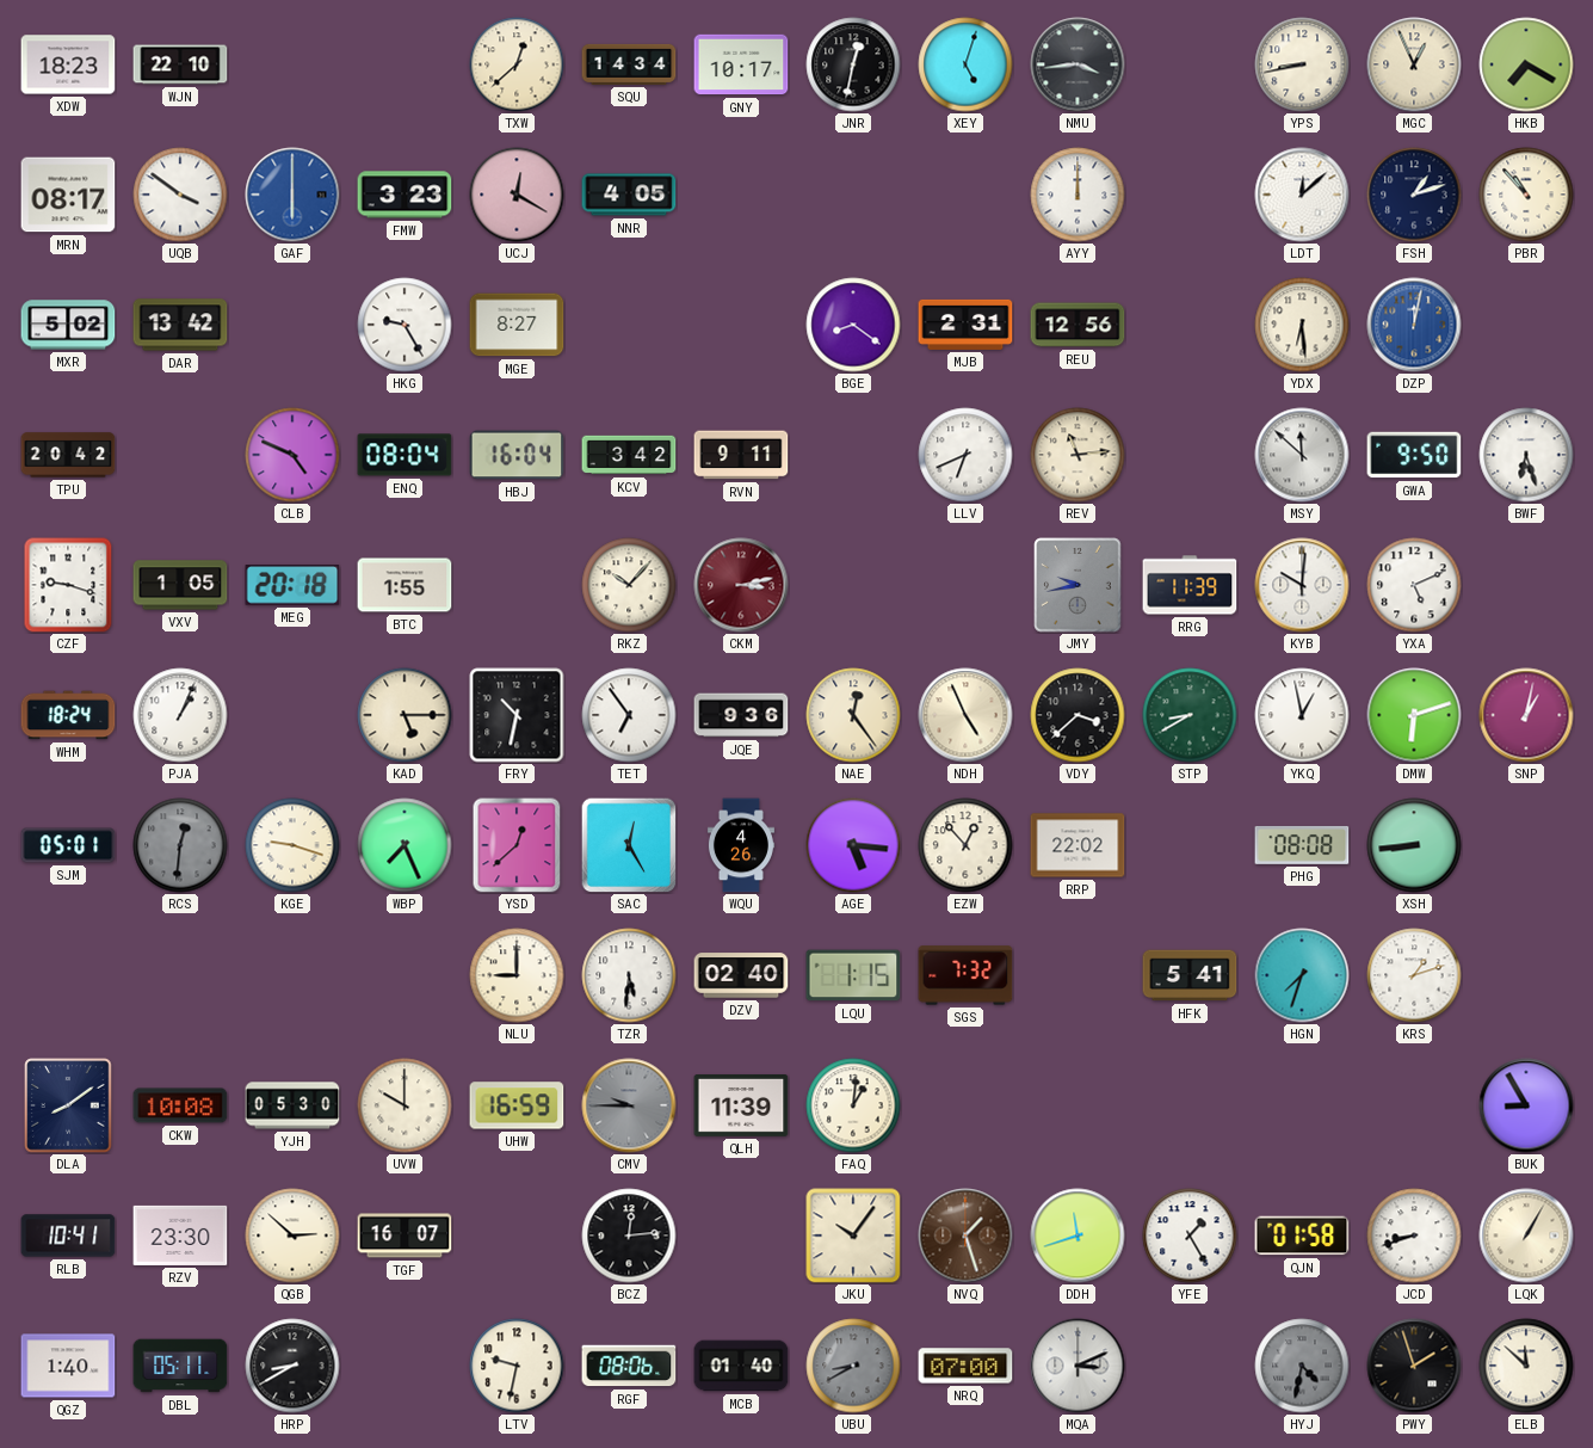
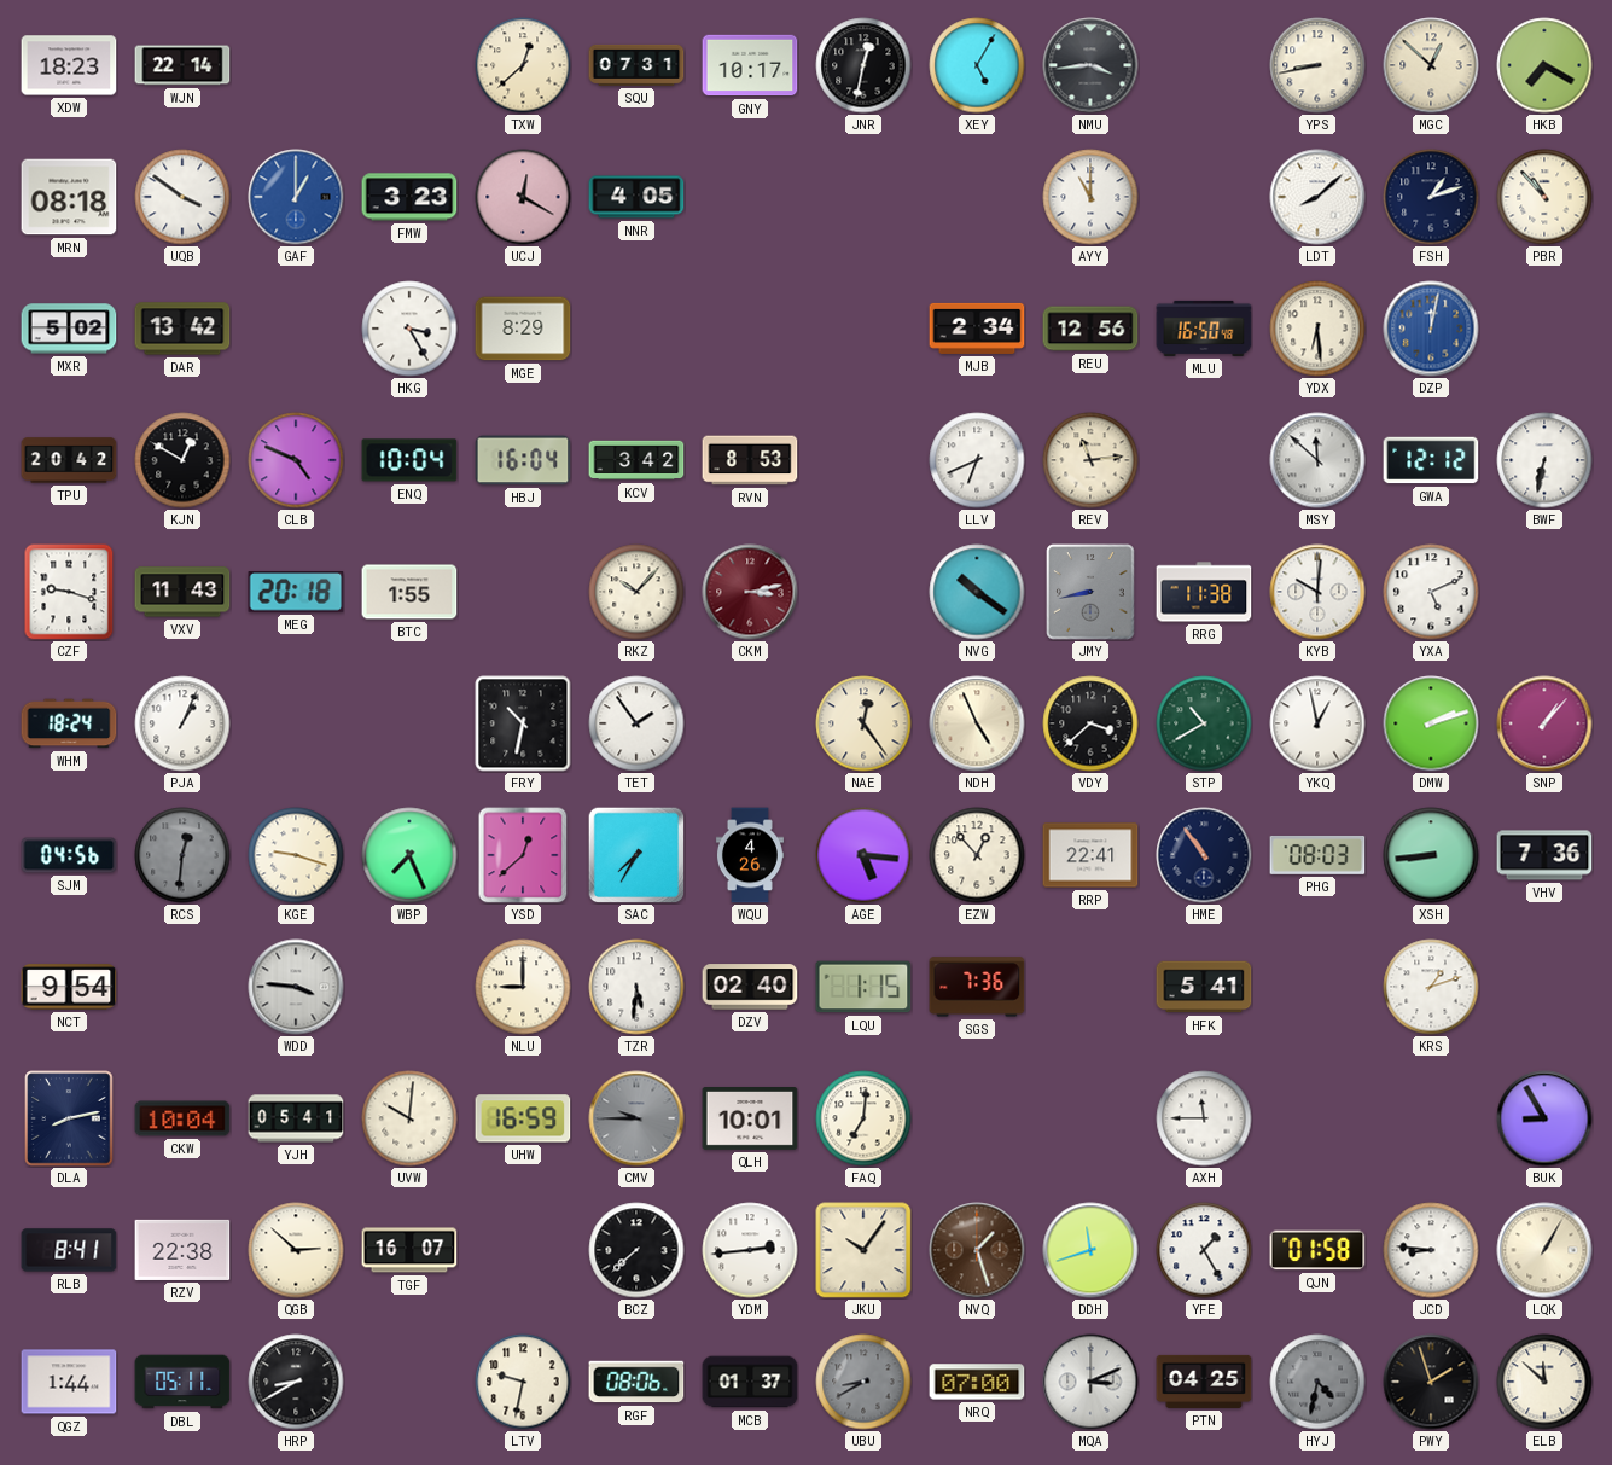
WJN: 22:10 -> 22:14 (182, 65)
SQU: 14:34 -> 07:31 (636, 65)
XEY: 5:03 -> 5:05 (977, 65)
MGC: 12:56 -> 12:52 (1431, 65)
MRN: 08:17 -> 08:18 (69, 197)
GAF: 6:00 -> 1:00 (296, 197)
AYY: 12:00 -> 11:00 (1090, 197)
LDT: 12:08 -> 8:08 (1317, 197)
HKG: 9:25 -> 3:25 (409, 329)
MGE: 8:27 -> 8:29 (523, 329)
BGE: 8:21 -> none (853, 325)
MJB: 2:31 -> 2:34 (977, 329)
MLU: none -> 16:50 (1204, 329)
KJN: none -> 12:50 (182, 460)
ENQ: 08:04 -> 10:04 (409, 460)
RVN: 9:11 -> 8:53 (750, 460)
GWA: 9:50 -> 12:12 (1431, 460)
BWF: 6:27 -> 6:32 (1544, 460)
VXV: 1:05 -> 11:43 (182, 592)
NVG: none -> 10:21 (977, 592)
JMY: 9:43 -> 8:43 (1090, 592)
RRG: 11:39 -> 11:38 (1204, 592)
KAD: 5:15 -> none (405, 715)
TET: 6:54 -> 1:54 (636, 723)
JQE: 9:36 -> none (741, 715)
STP: 8:40 -> 10:40 (1204, 723)
DMW: 6:12 -> 2:12 (1431, 723)
SNP: 1:02 -> 1:07 (1544, 723)
SJM: 05:01 -> 04:56 (69, 855)
SAC: 12:25 -> 7:35 (636, 855)
RRP: 22:02 -> 22:41 (1090, 855)
HME: none -> 10:54 (1204, 855)
PHG: 08:08 -> 08:03 (1317, 855)
VHV: none -> 7:36 (1544, 855)
NCT: none -> 9:54 (69, 987)
WDD: none -> 3:46 (296, 987)
SGS: 7:32 -> 7:36 (977, 987)
HGN: 7:33 -> none (1302, 975)
DLA: 8:09 -> 8:13 (69, 1118)
CKW: 10:08 -> 10:04 (182, 1118)
YJH: 05:30 -> 05:41 (296, 1118)
UVW: 10:00 -> 10:01 (409, 1118)
QLH: 11:39 -> 10:01 (750, 1120)
FAQ: 1:01 -> 7:01 (863, 1118)
AXH: none -> 11:45 (1204, 1118)
RLB: 10:41 -> 8:41 (69, 1250)
RZV: 23:30 -> 22:38 (182, 1250)
BCZ: 12:14 -> 7:38 (636, 1250)
YDM: none -> 2:44 (750, 1250)
JCD: 8:42 -> 8:46 (1431, 1250)
QGZ: 1:40 -> 1:44 (69, 1382)
MCB: 01:40 -> 01:37 (750, 1382)
PTN: none -> 04:25 (1204, 1382)
